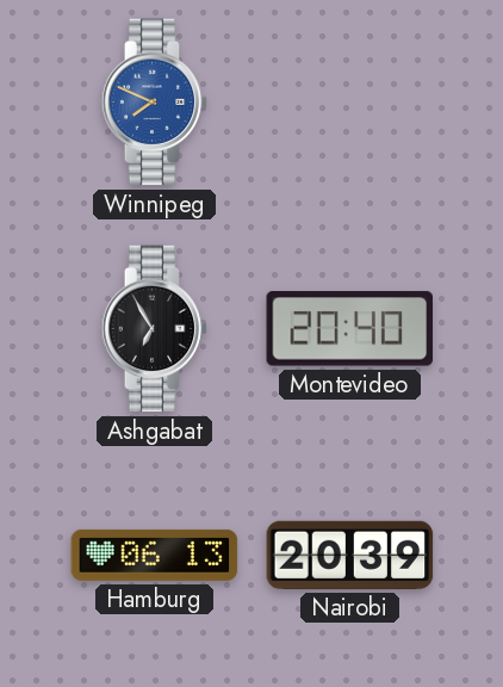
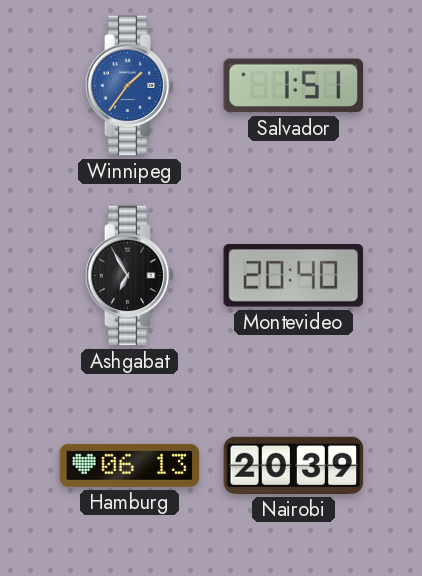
Winnipeg: 7:49 -> 1:36 (130, 86)
Salvador: none -> 1:51 (294, 86)
